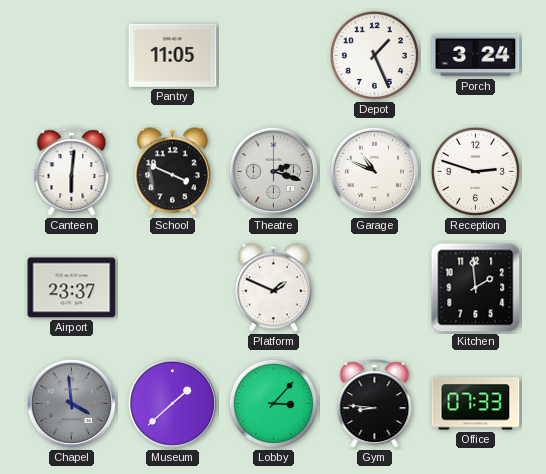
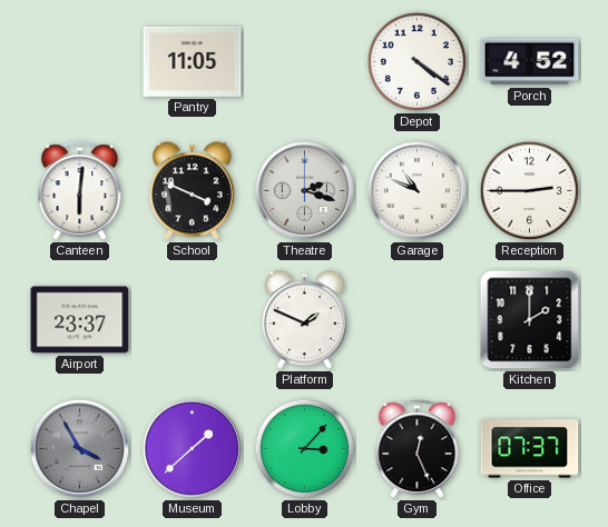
Depot: 1:26 -> 4:21 (416, 61)
Porch: 3:24 -> 4:52 (530, 62)
Reception: 2:48 -> 2:45 (529, 190)
Kitchen: 1:59 -> 2:00 (530, 320)
Chapel: 3:59 -> 3:55 (79, 448)
Gym: 8:46 -> 12:26 (418, 449)
Office: 07:33 -> 07:37 (530, 449)
